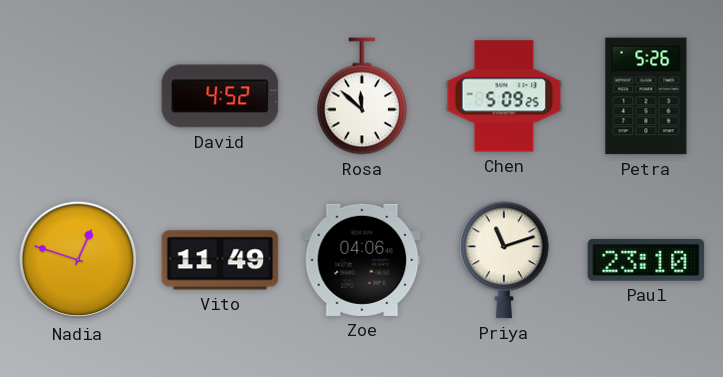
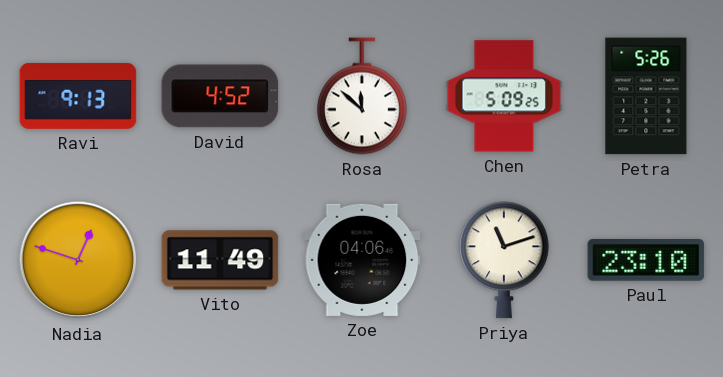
Ravi: none -> 9:13 (78, 97)
